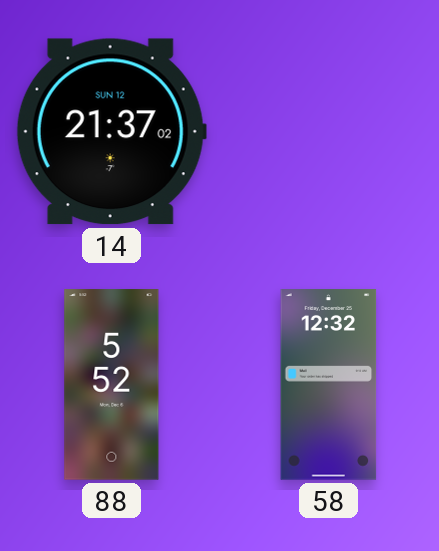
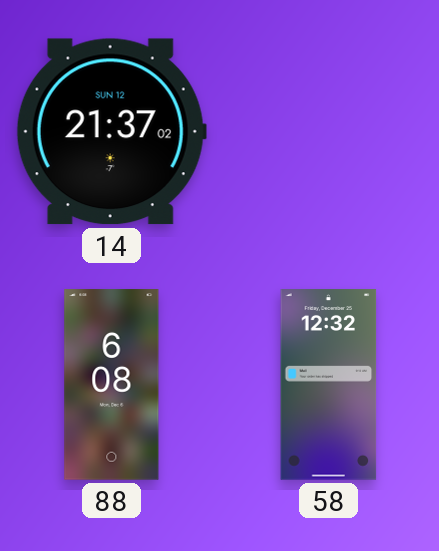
88: 5:52 -> 6:08 (112, 385)
